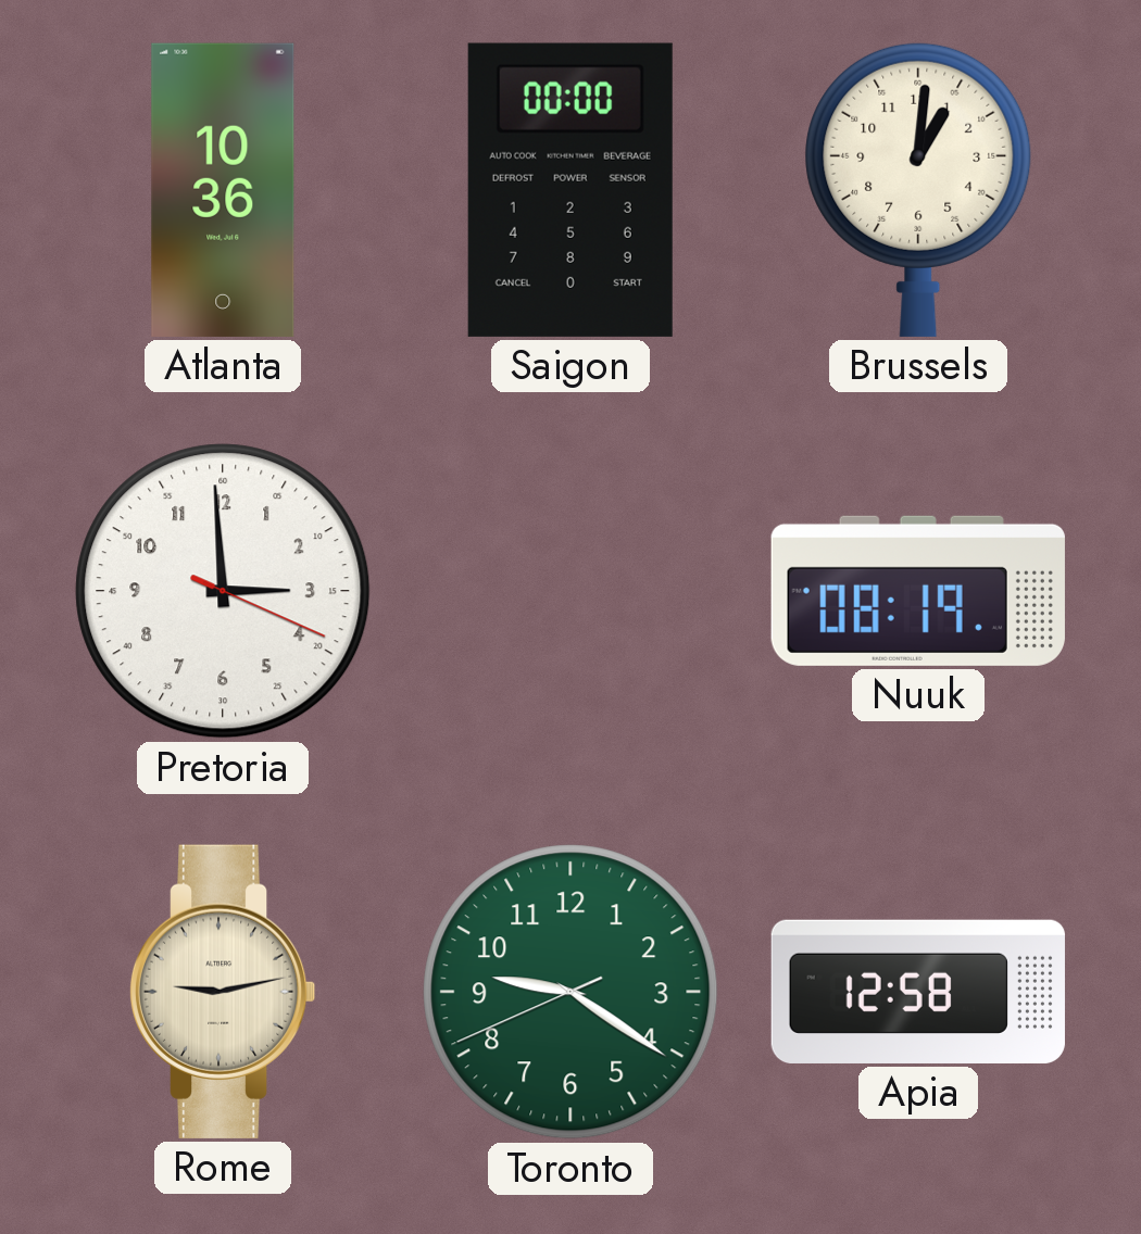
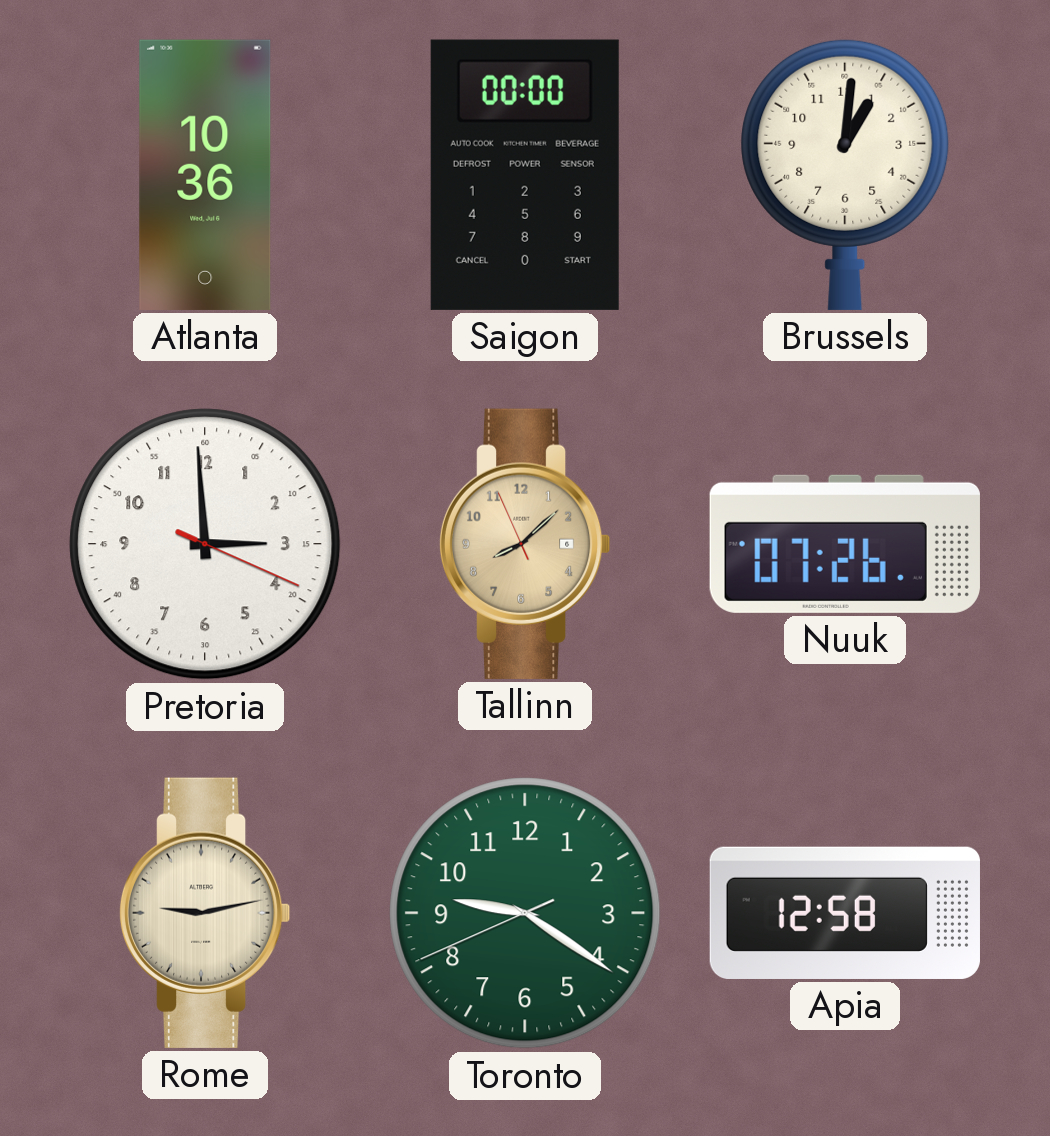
Tallinn: none -> 8:07 (525, 544)
Nuuk: 08:19 -> 07:26 (845, 544)
